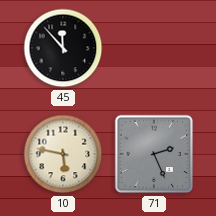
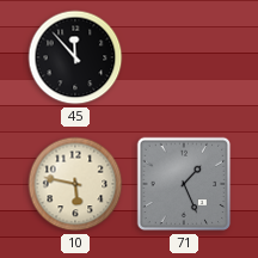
71: 2:26 -> 1:26 (184, 184)
